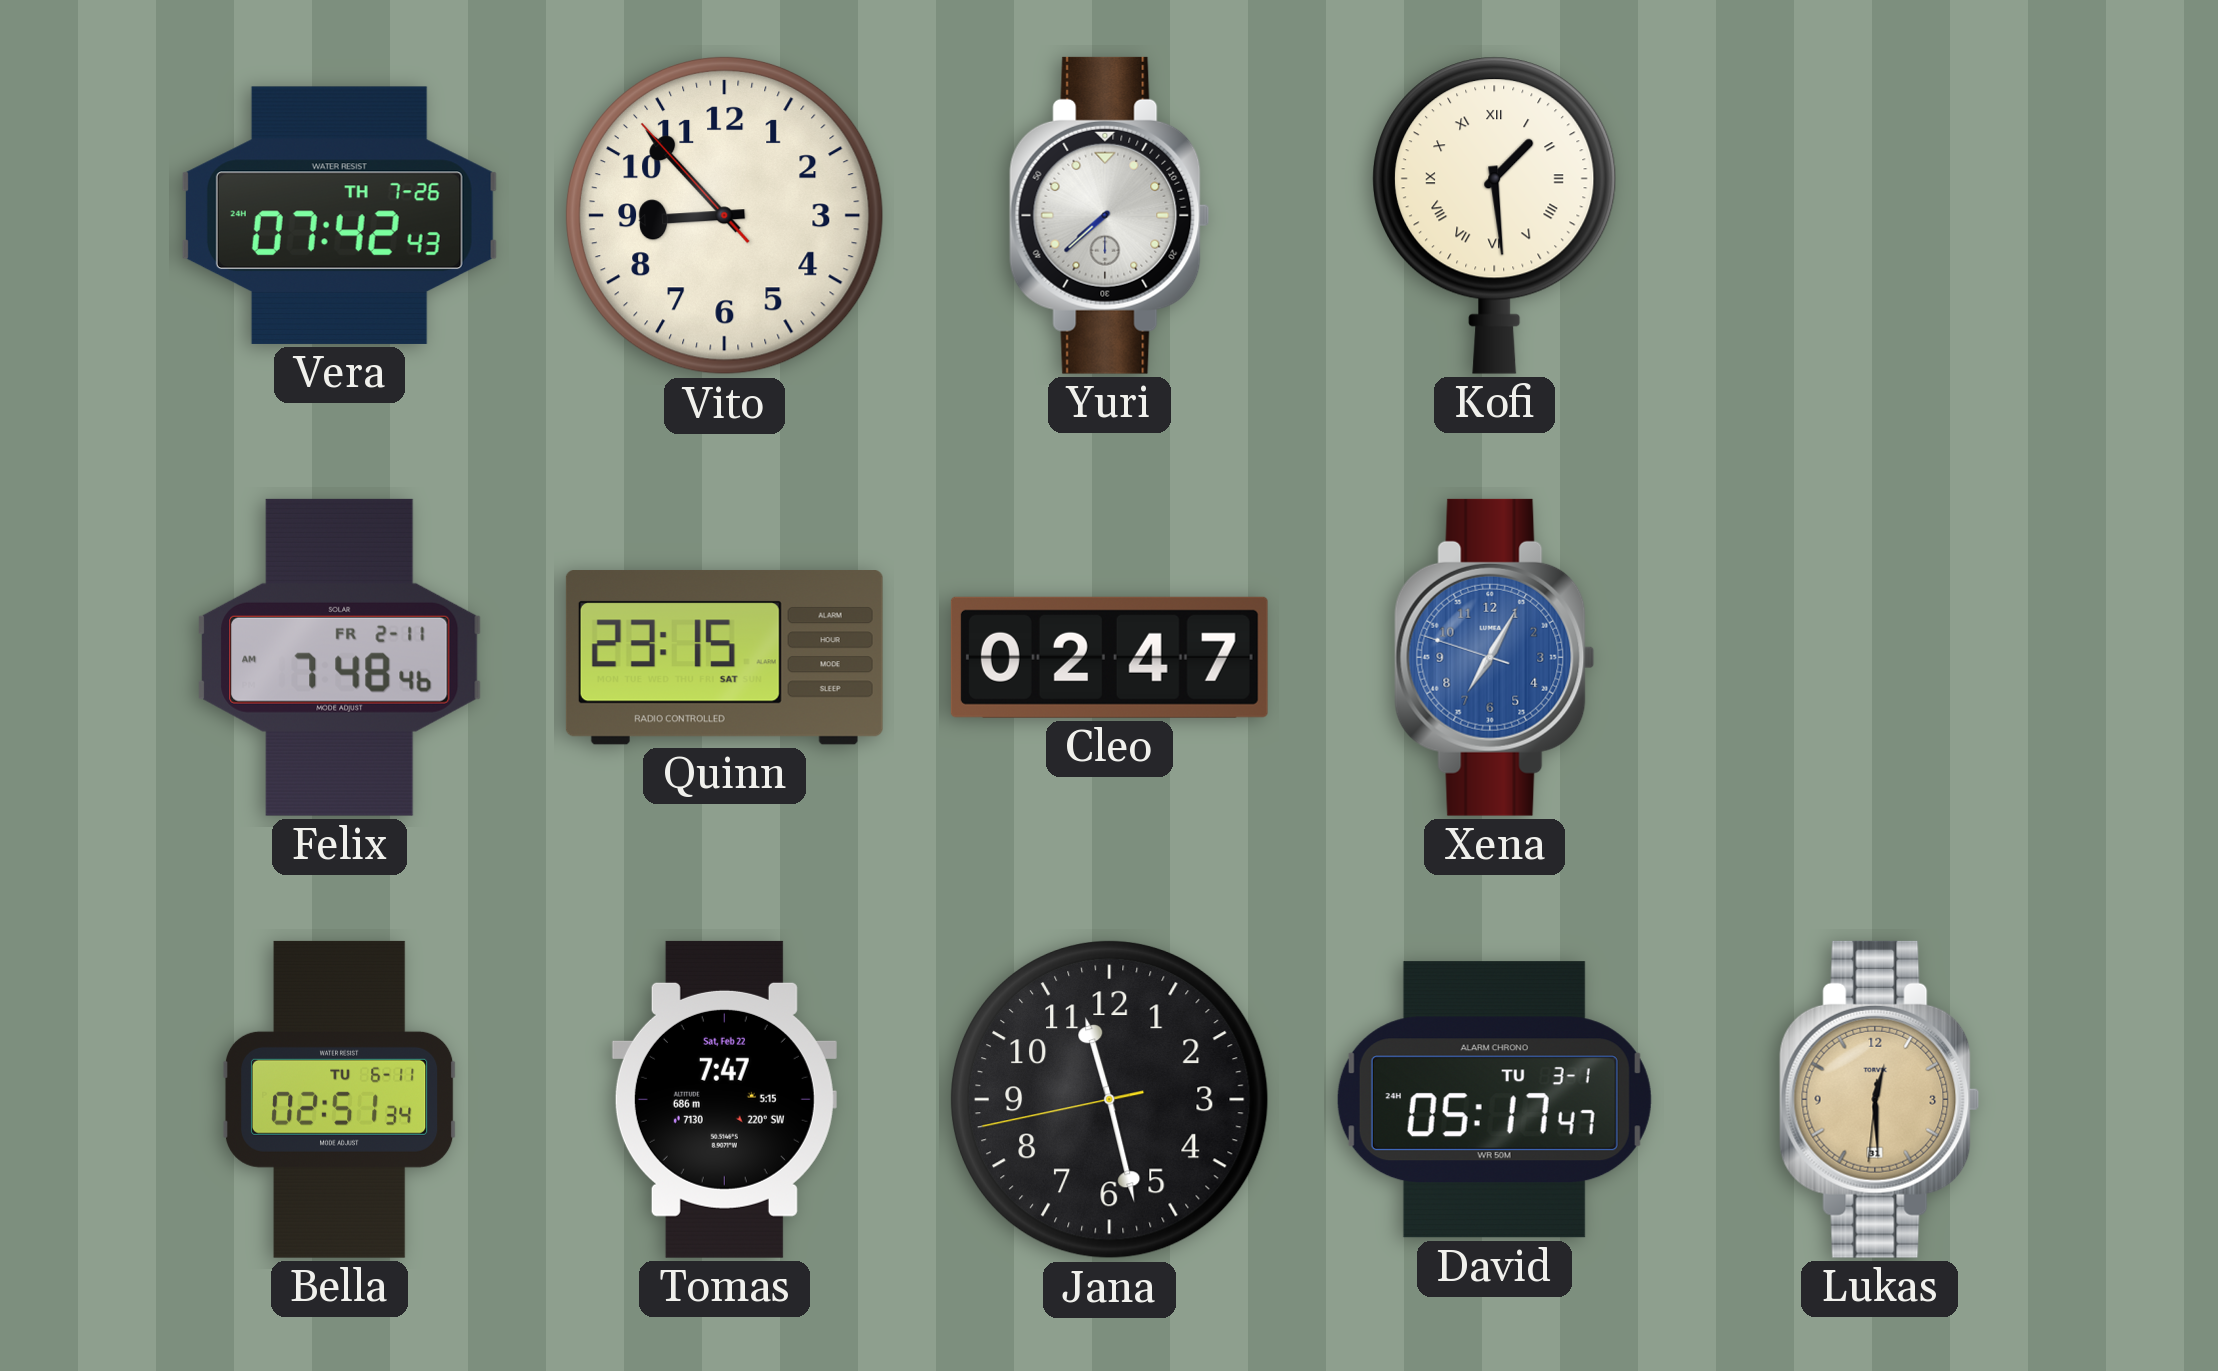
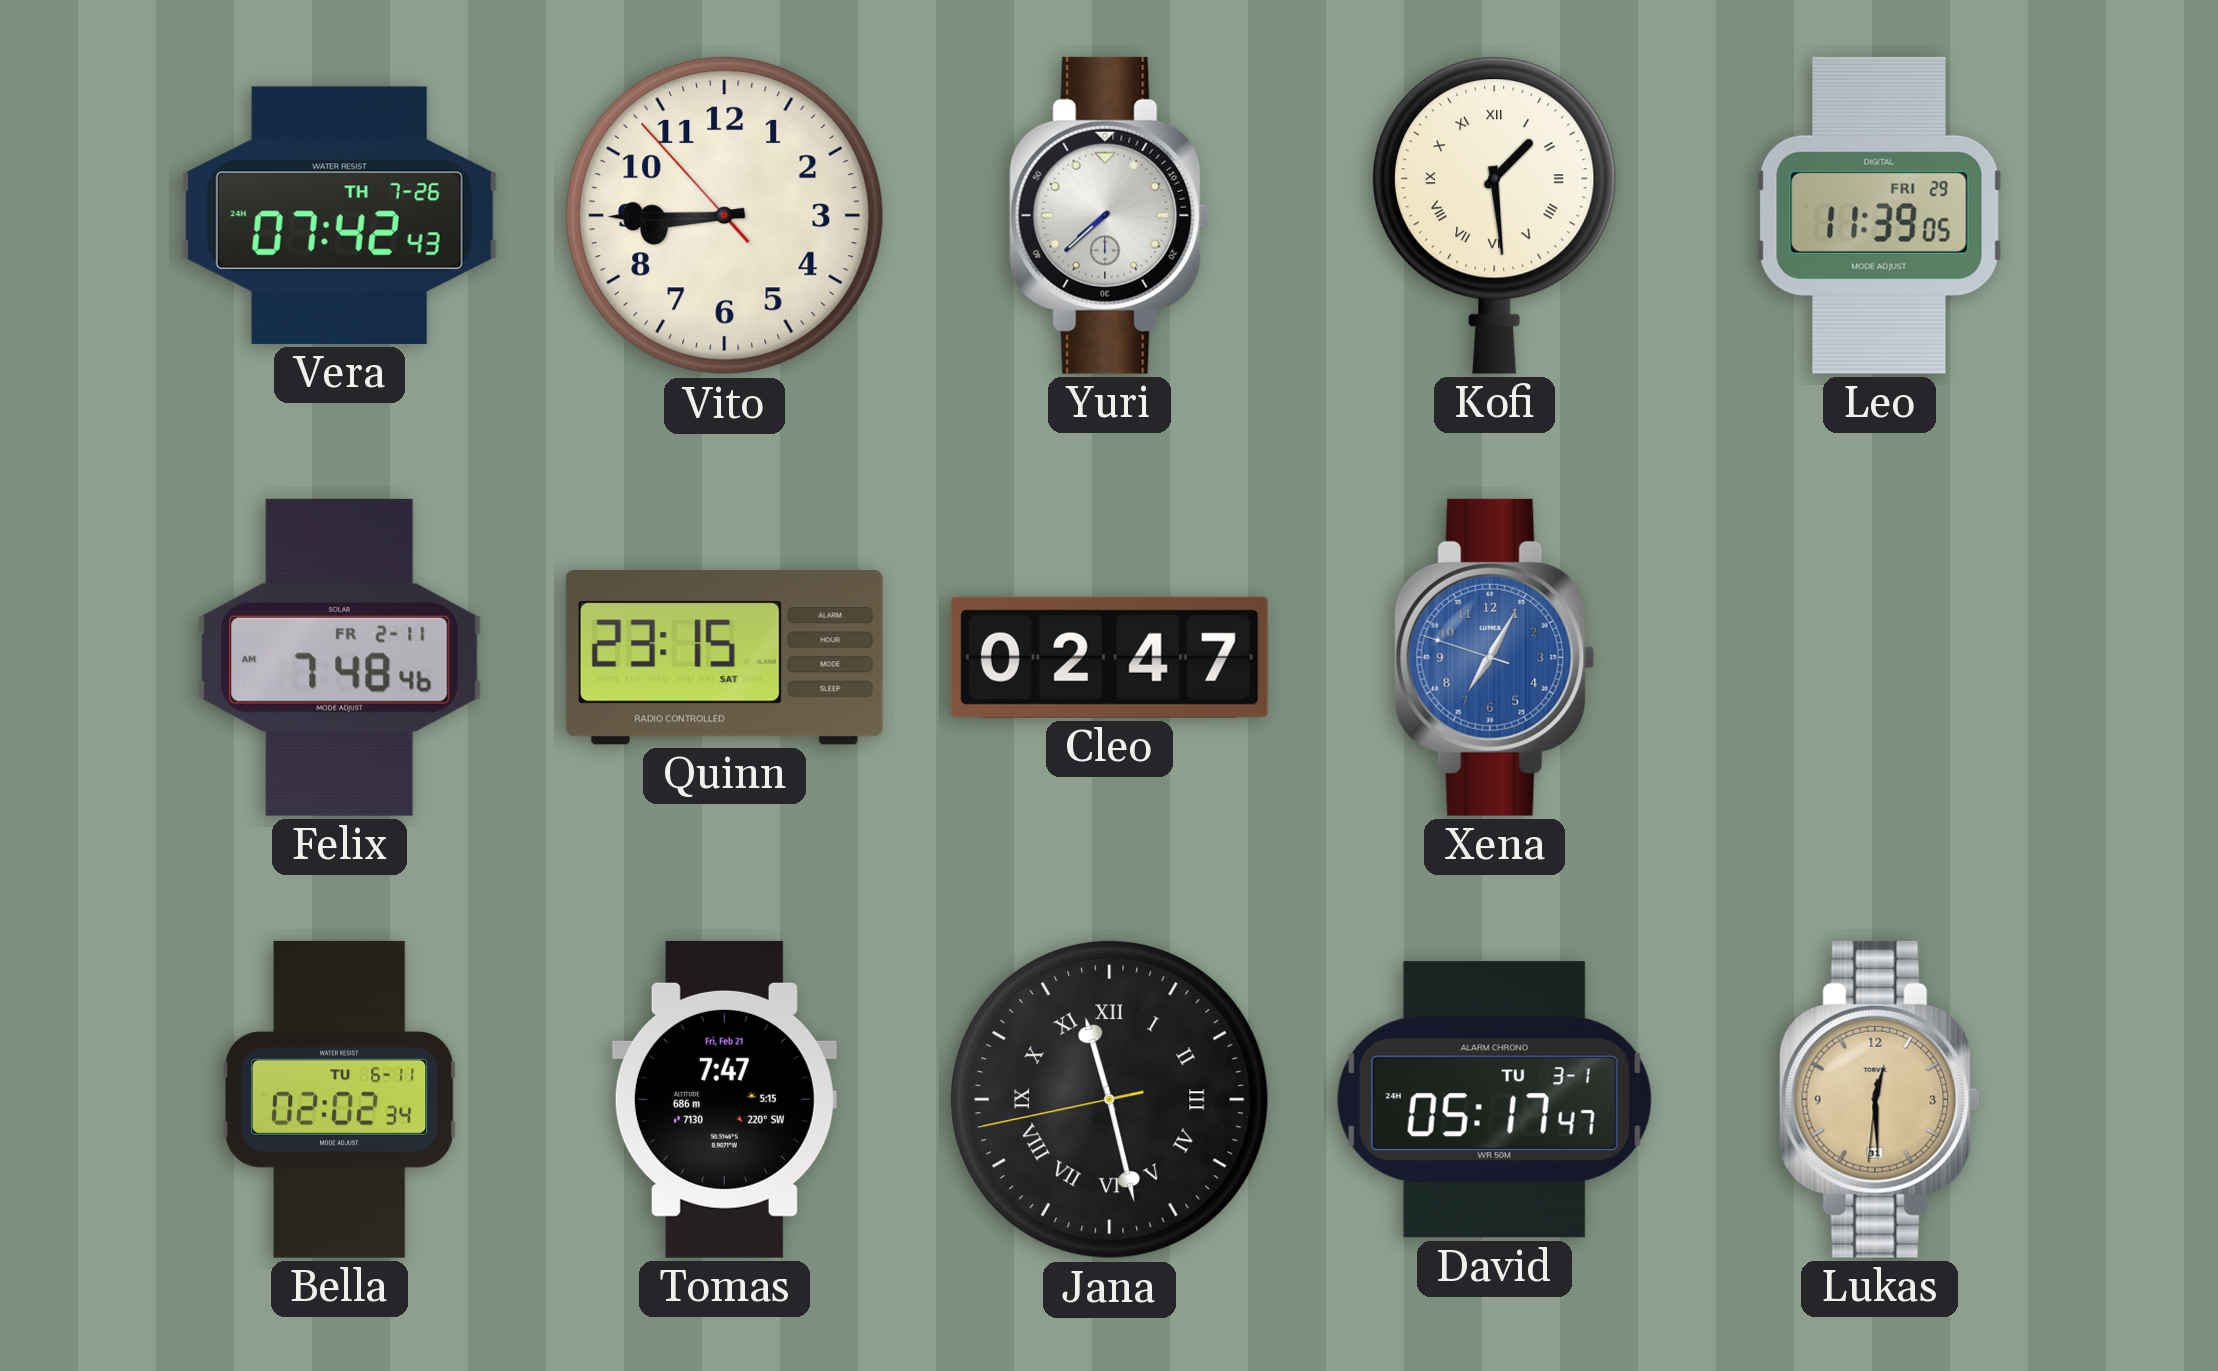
Vito: 8:52 -> 8:44 (724, 215)
Leo: none -> 11:39 (1880, 215)
Bella: 02:51 -> 02:02 (339, 1099)
Tomas date: Sat, Feb 22 -> Fri, Feb 21 (724, 1099)
Jana numerals: Arabic -> Roman (1109, 1099)
